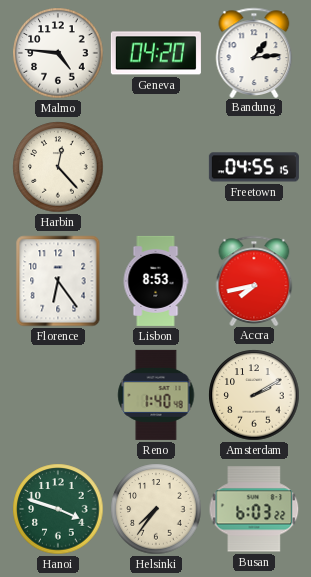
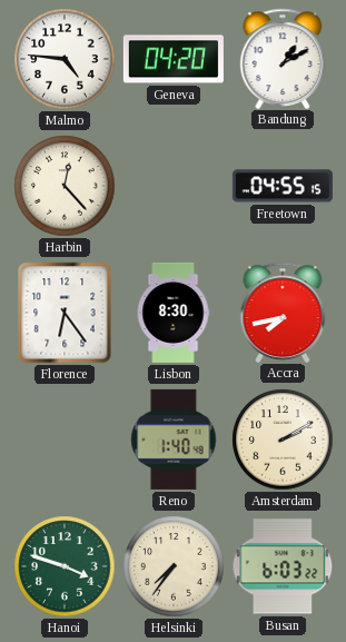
Bandung: 1:14 -> 1:10 (283, 58)
Lisbon: 8:53 -> 8:30 (174, 313)
